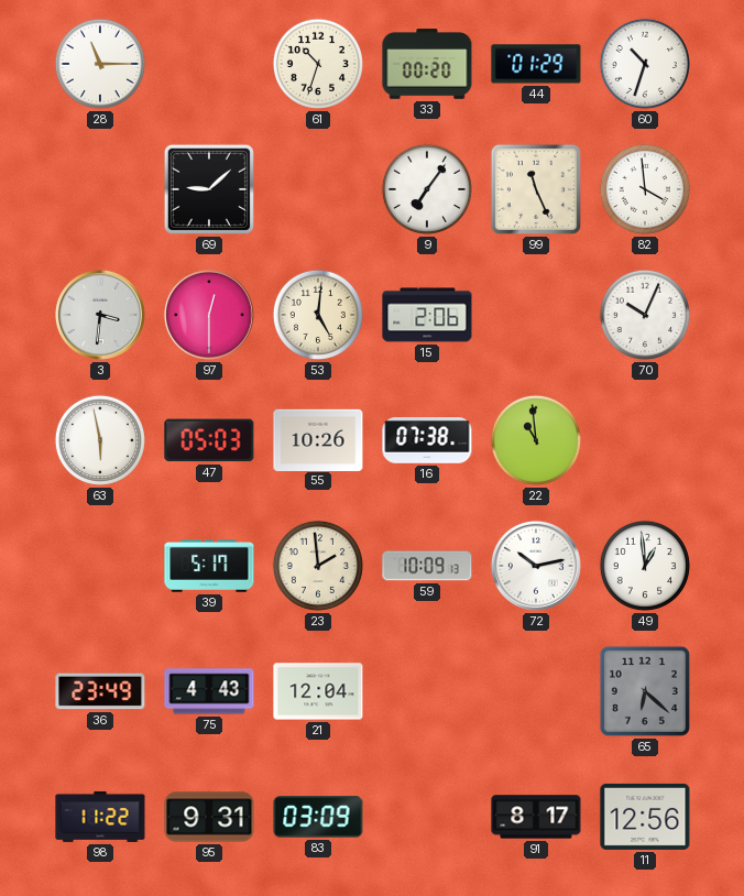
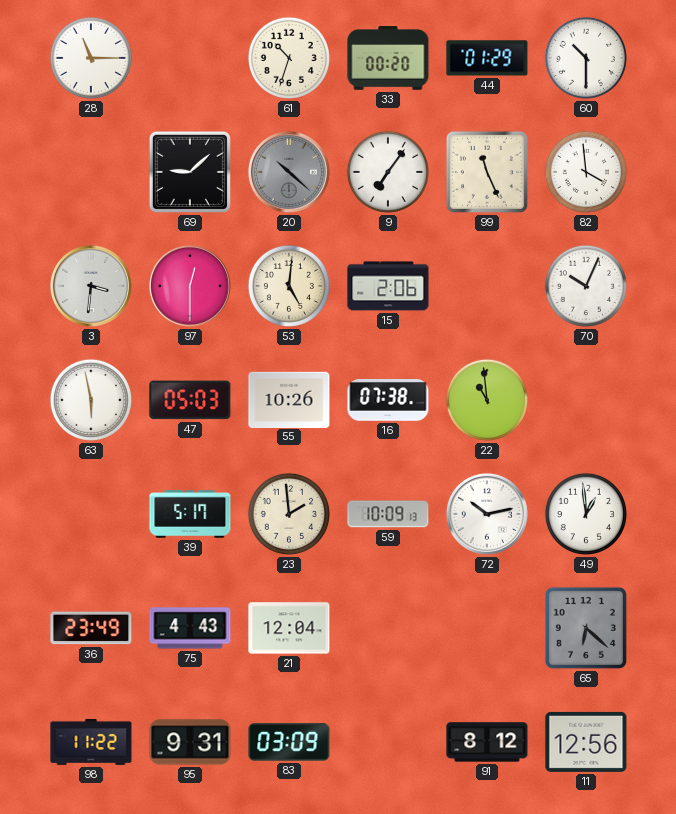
60: 10:33 -> 10:30 (586, 58)
20: none -> 10:22 (289, 172)
91: 8:17 -> 8:12 (487, 742)
